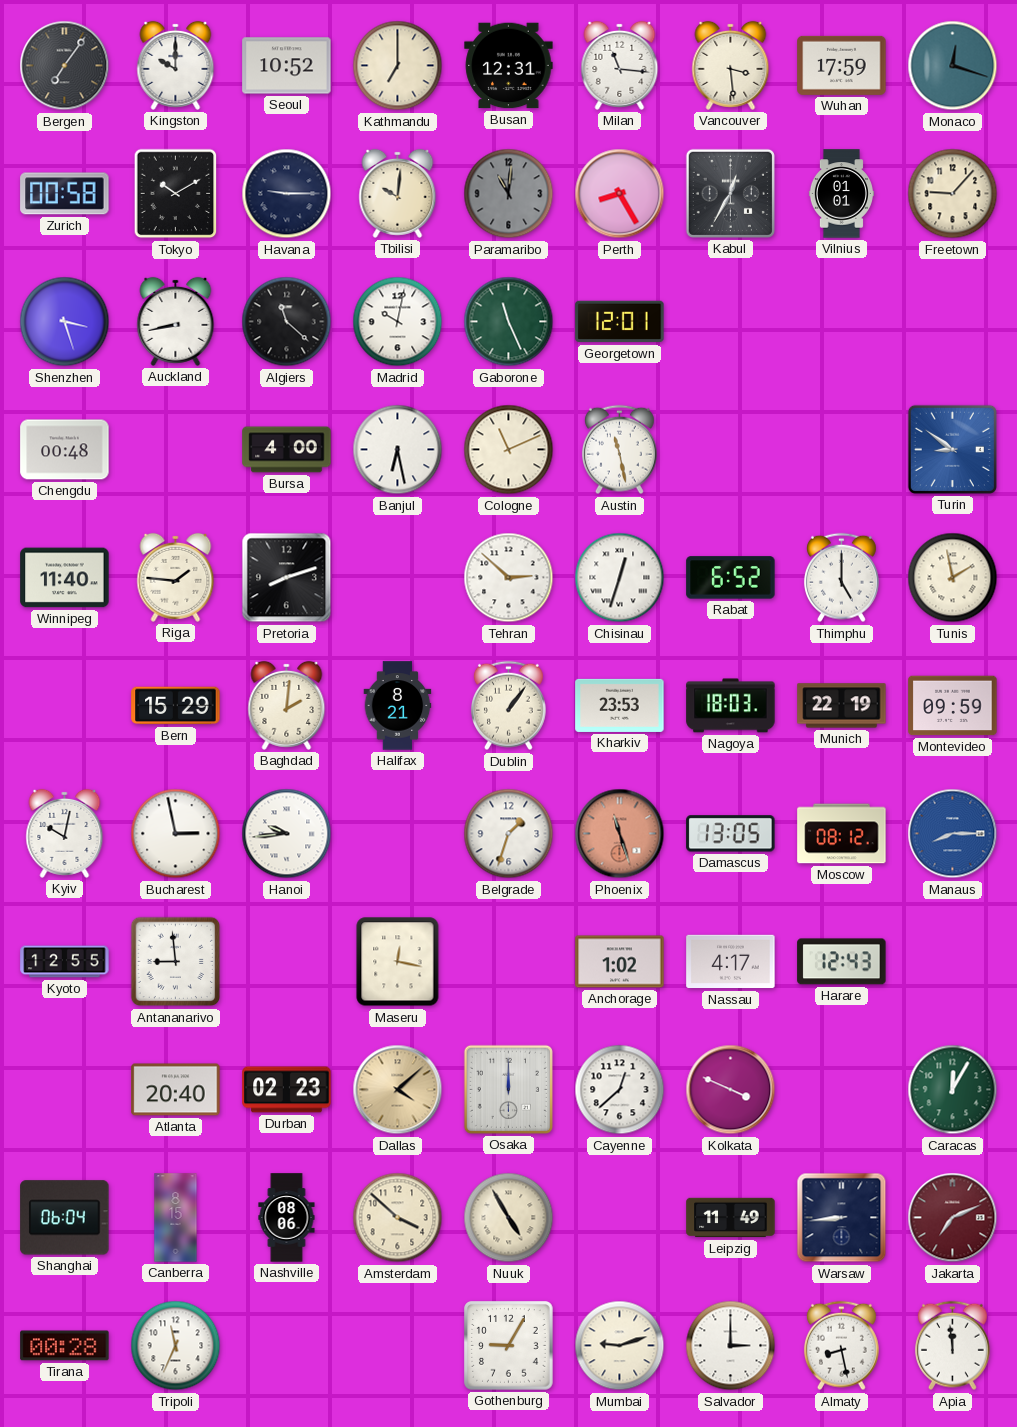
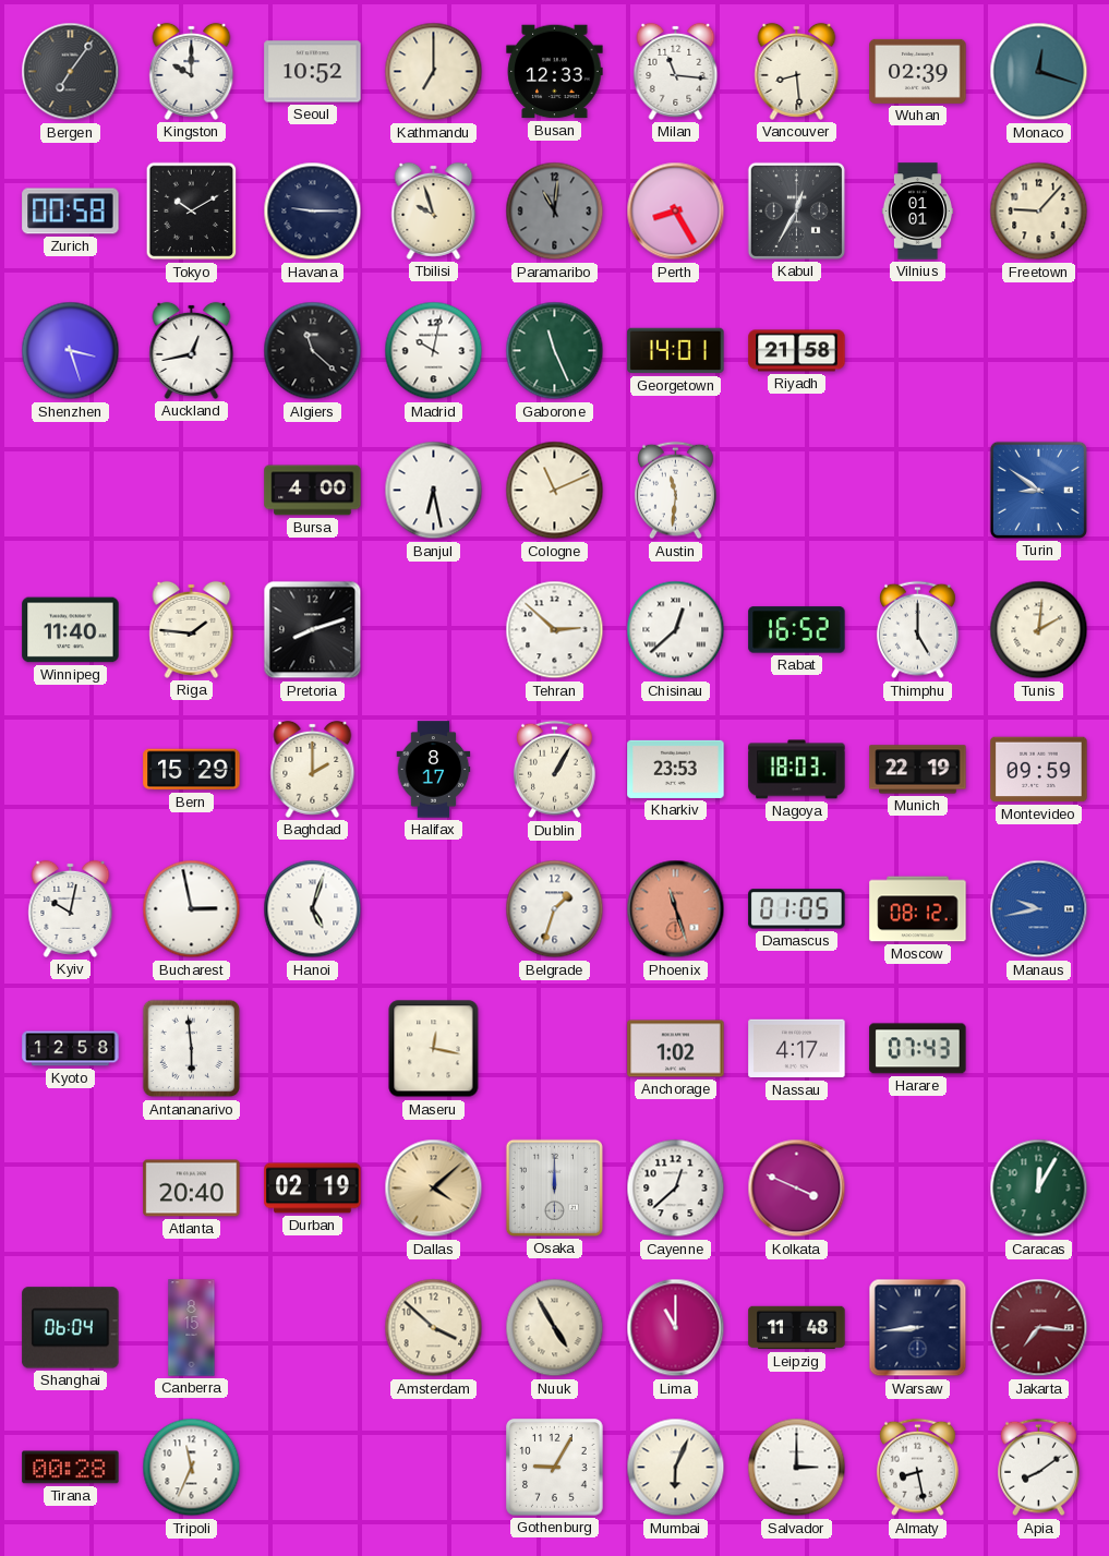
Busan: 12:31 -> 12:33 (555, 72)
Vancouver: 3:29 -> 8:29 (797, 71)
Wuhan: 17:59 -> 02:39 (918, 71)
Tbilisi: 10:01 -> 9:57 (434, 210)
Auckland: 8:43 -> 12:43 (192, 350)
Georgetown: 12:01 -> 14:01 (676, 351)
Riyadh: none -> 21:58 (797, 351)
Chengdu: 00:48 -> none (65, 450)
Austin: 11:28 -> 11:31 (675, 491)
Chisinau: 12:33 -> 12:38 (676, 630)
Rabat: 6:52 -> 16:52 (797, 630)
Tunis: 1:58 -> 2:01 (1039, 630)
Baghdad: 2:01 -> 2:00 (313, 769)
Halifax: 8:21 -> 8:17 (434, 770)
Dublin: 1:06 -> 1:05 (554, 770)
Hanoi: 9:44 -> 5:03 (313, 909)
Damascus: 13:05 -> 01:05 (797, 909)
Manaus: 8:15 -> 9:43 (1039, 909)
Kyoto: 12:55 -> 12:58 (71, 1049)
Antananarivo: 8:59 -> 5:59 (192, 1049)
Harare: 12:43 -> 07:43 (918, 1049)
Durban: 02:23 -> 02:19 (313, 1189)
Nashville: 08:06 -> none (287, 1218)
Lima: none -> 11:00 (676, 1328)
Leipzig: 11:49 -> 11:48 (797, 1328)
Jakarta: 7:11 -> 7:16 (1039, 1328)
Mumbai: 9:12 -> 6:04 (676, 1468)
Apia: 11:59 -> 8:09 (1038, 1468)
